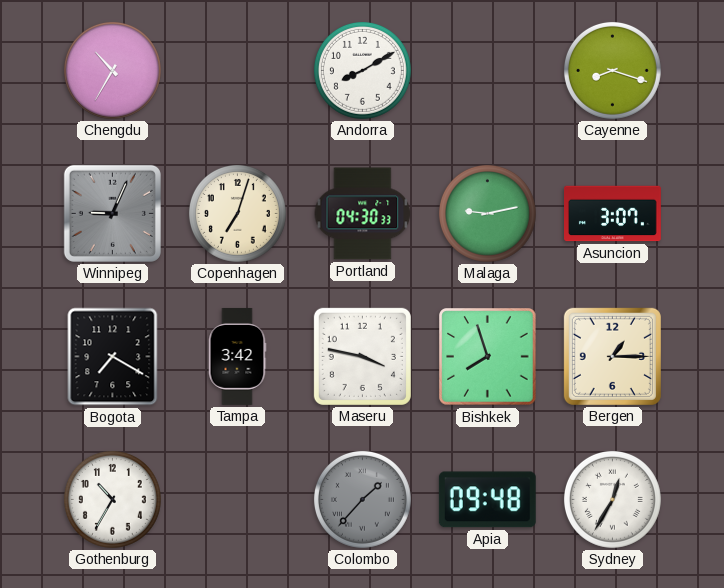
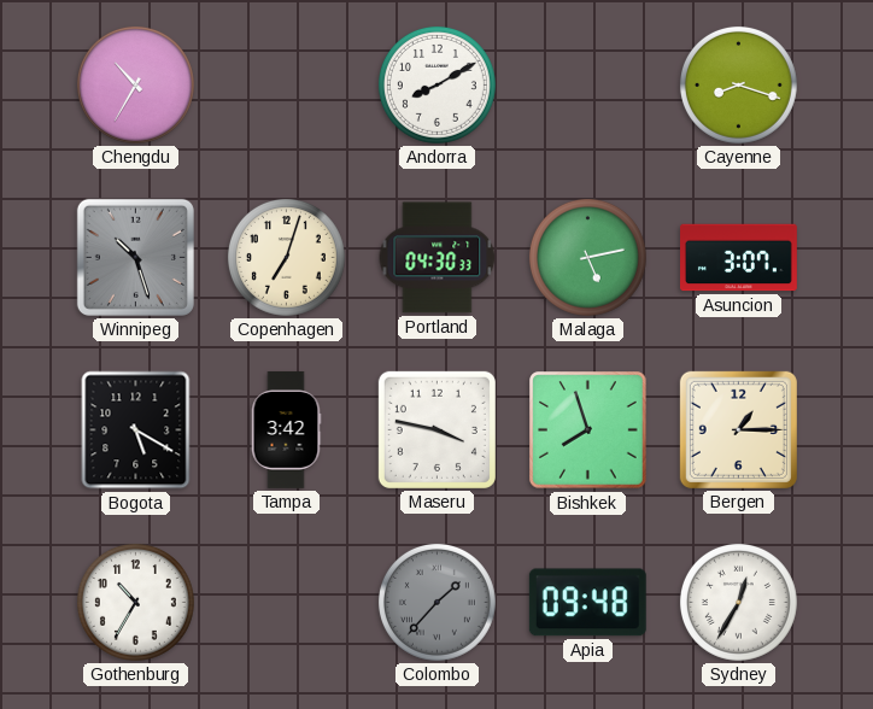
Winnipeg: 9:04 -> 10:27 (135, 257)
Malaga: 9:13 -> 5:13 (587, 257)
Bogota: 7:20 -> 5:20 (136, 430)
